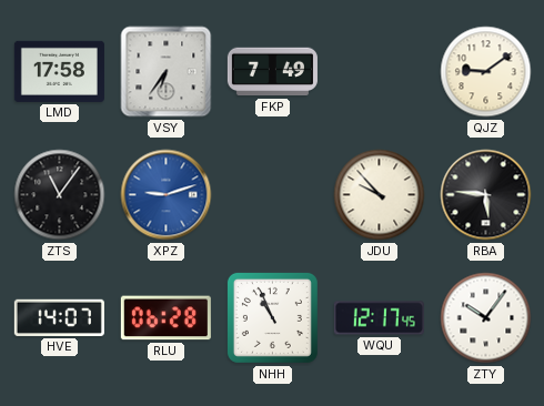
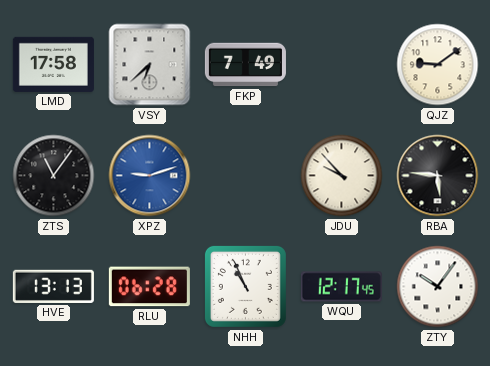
VSY: 6:36 -> 6:38 (150, 65)
HVE: 14:07 -> 13:13 (53, 286)
